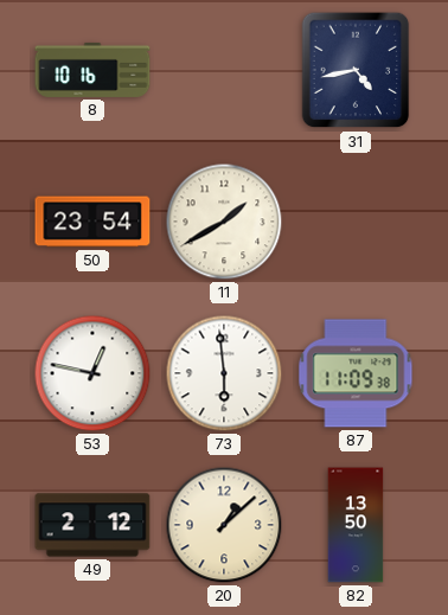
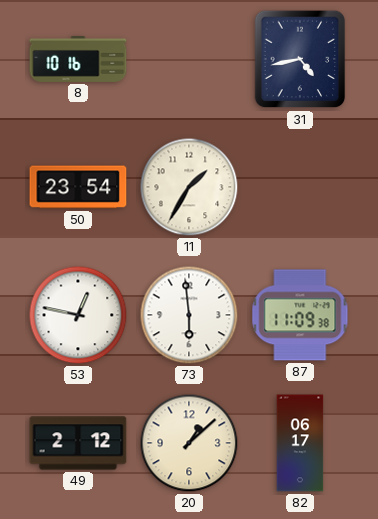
11: 1:40 -> 1:35 (189, 187)
82: 13:50 -> 06:17 (300, 443)
